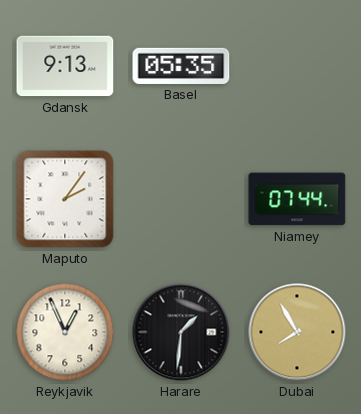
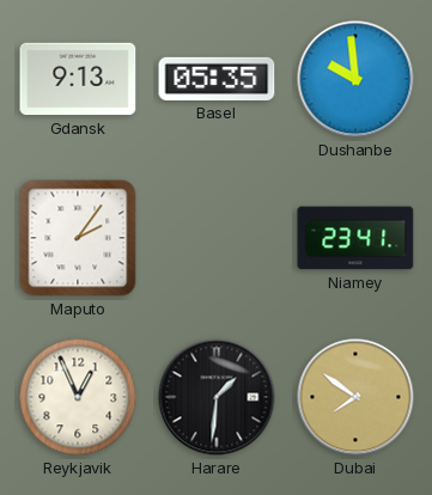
Dushanbe: none -> 9:59 (355, 79)
Niamey: 07:44 -> 23:41 (355, 238)
Dubai: 7:55 -> 7:51 (355, 397)
